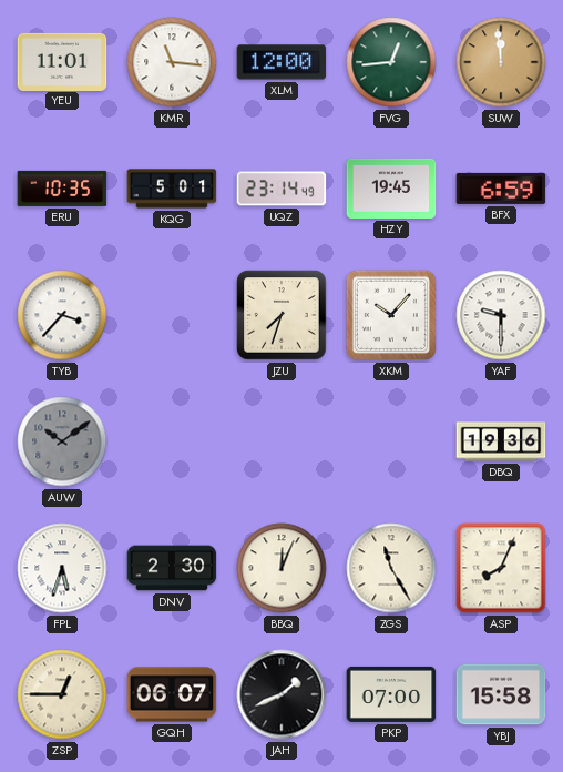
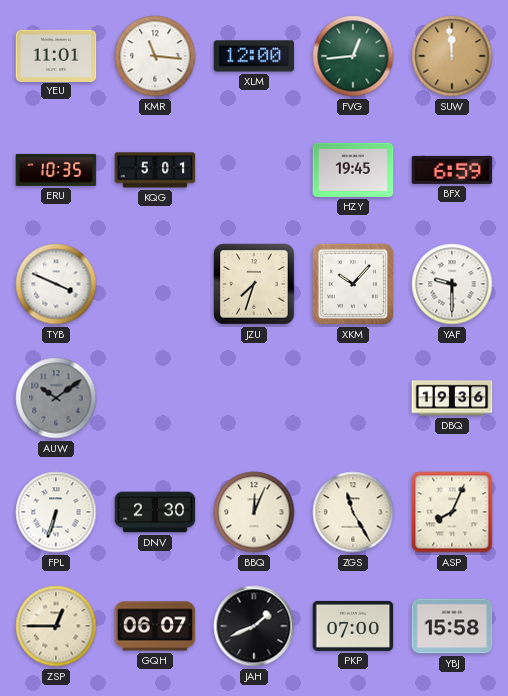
UQZ: 23:14 -> none (281, 189)
TYB: 3:37 -> 3:49 (56, 284)
FPL: 5:33 -> 6:33 (56, 512)
